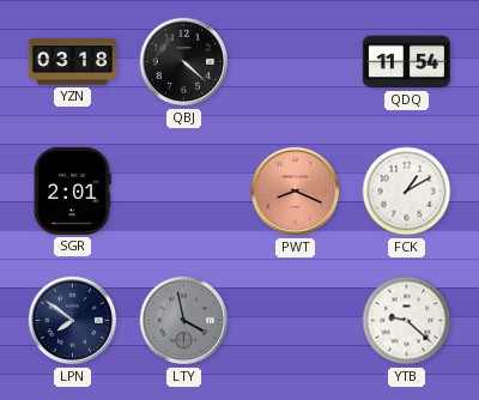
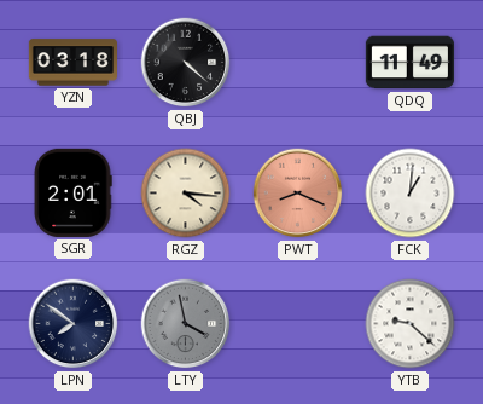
QDQ: 11:54 -> 11:49 (409, 63)
RGZ: none -> 4:16 (186, 194)
FCK: 1:10 -> 1:01 (411, 194)
